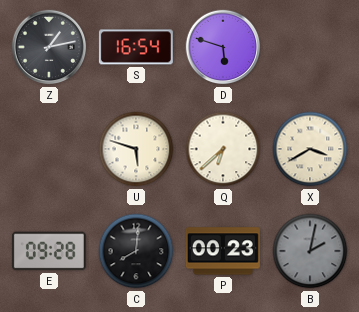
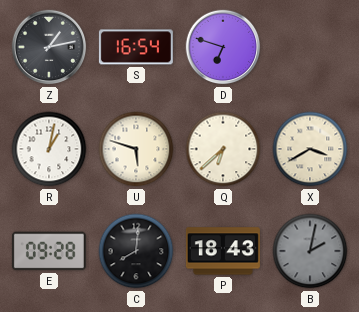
D: 5:48 -> 6:48 (223, 47)
R: none -> 1:02 (49, 149)
P: 00:23 -> 18:43 (223, 251)
